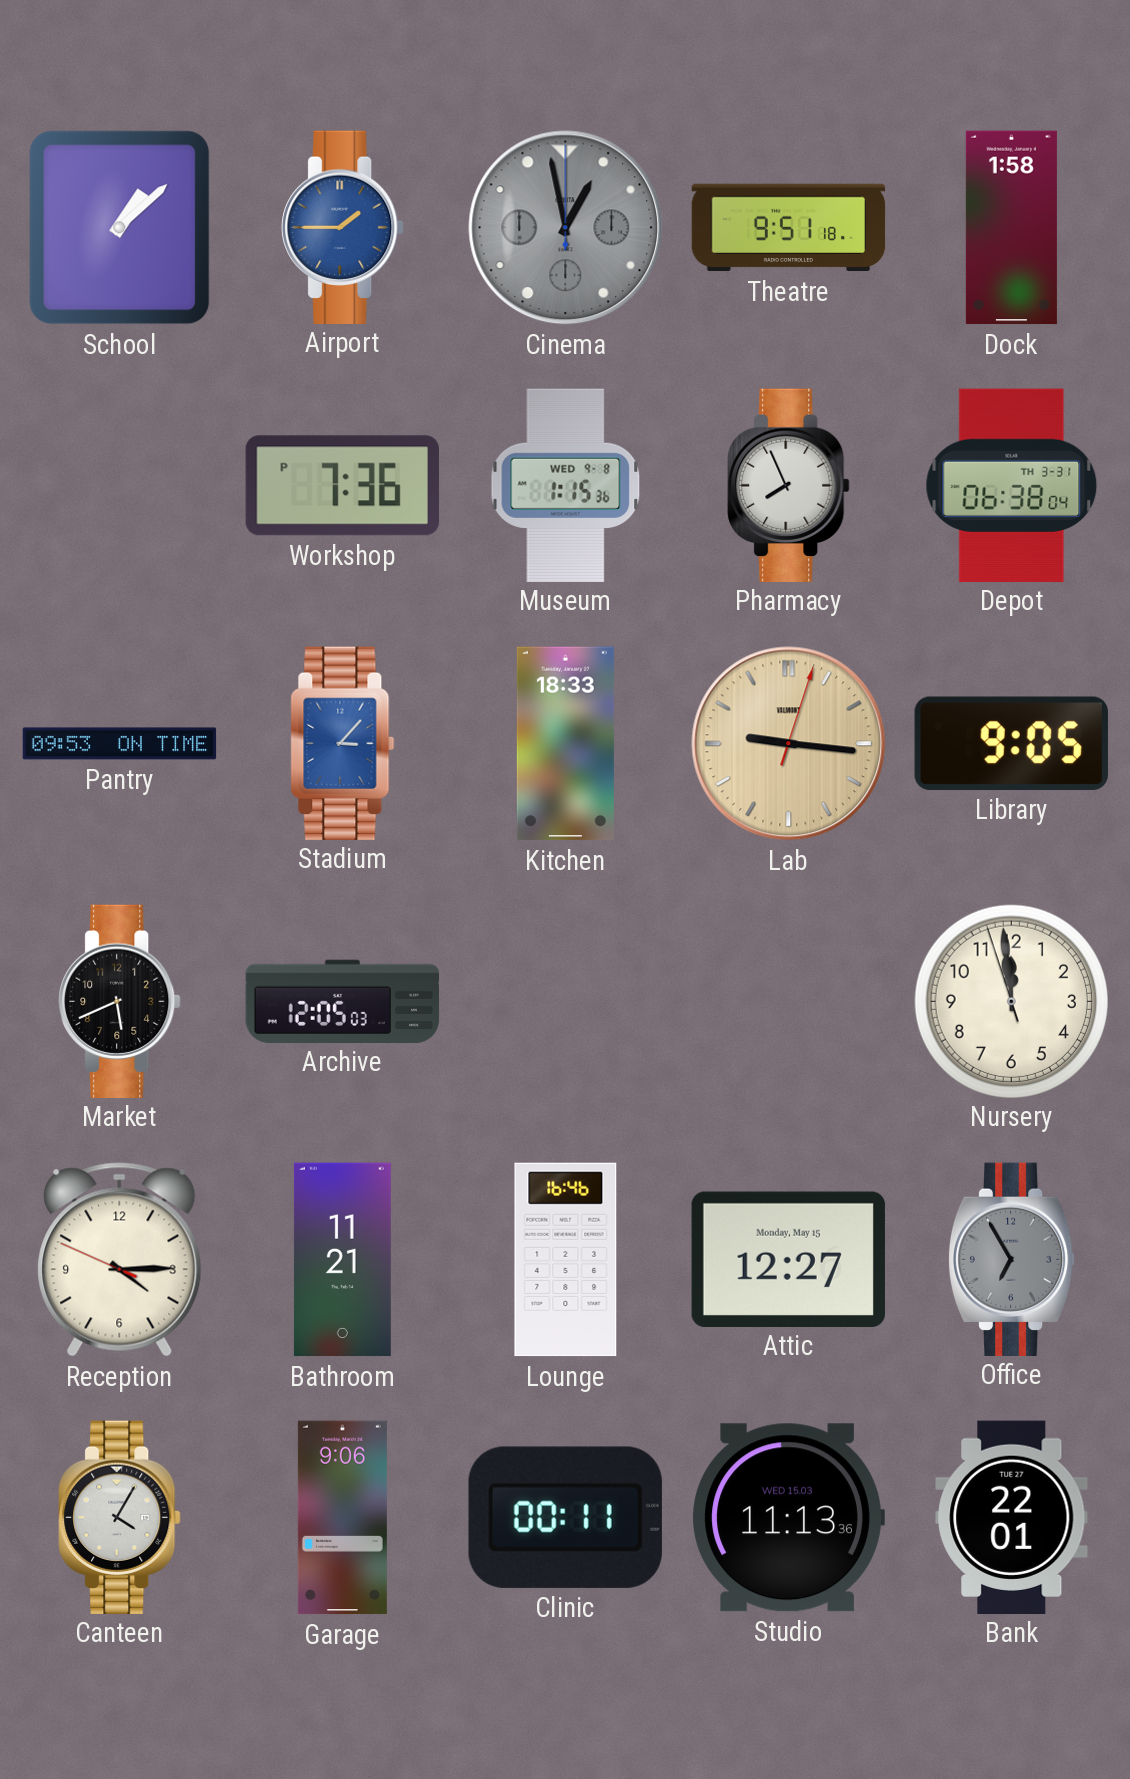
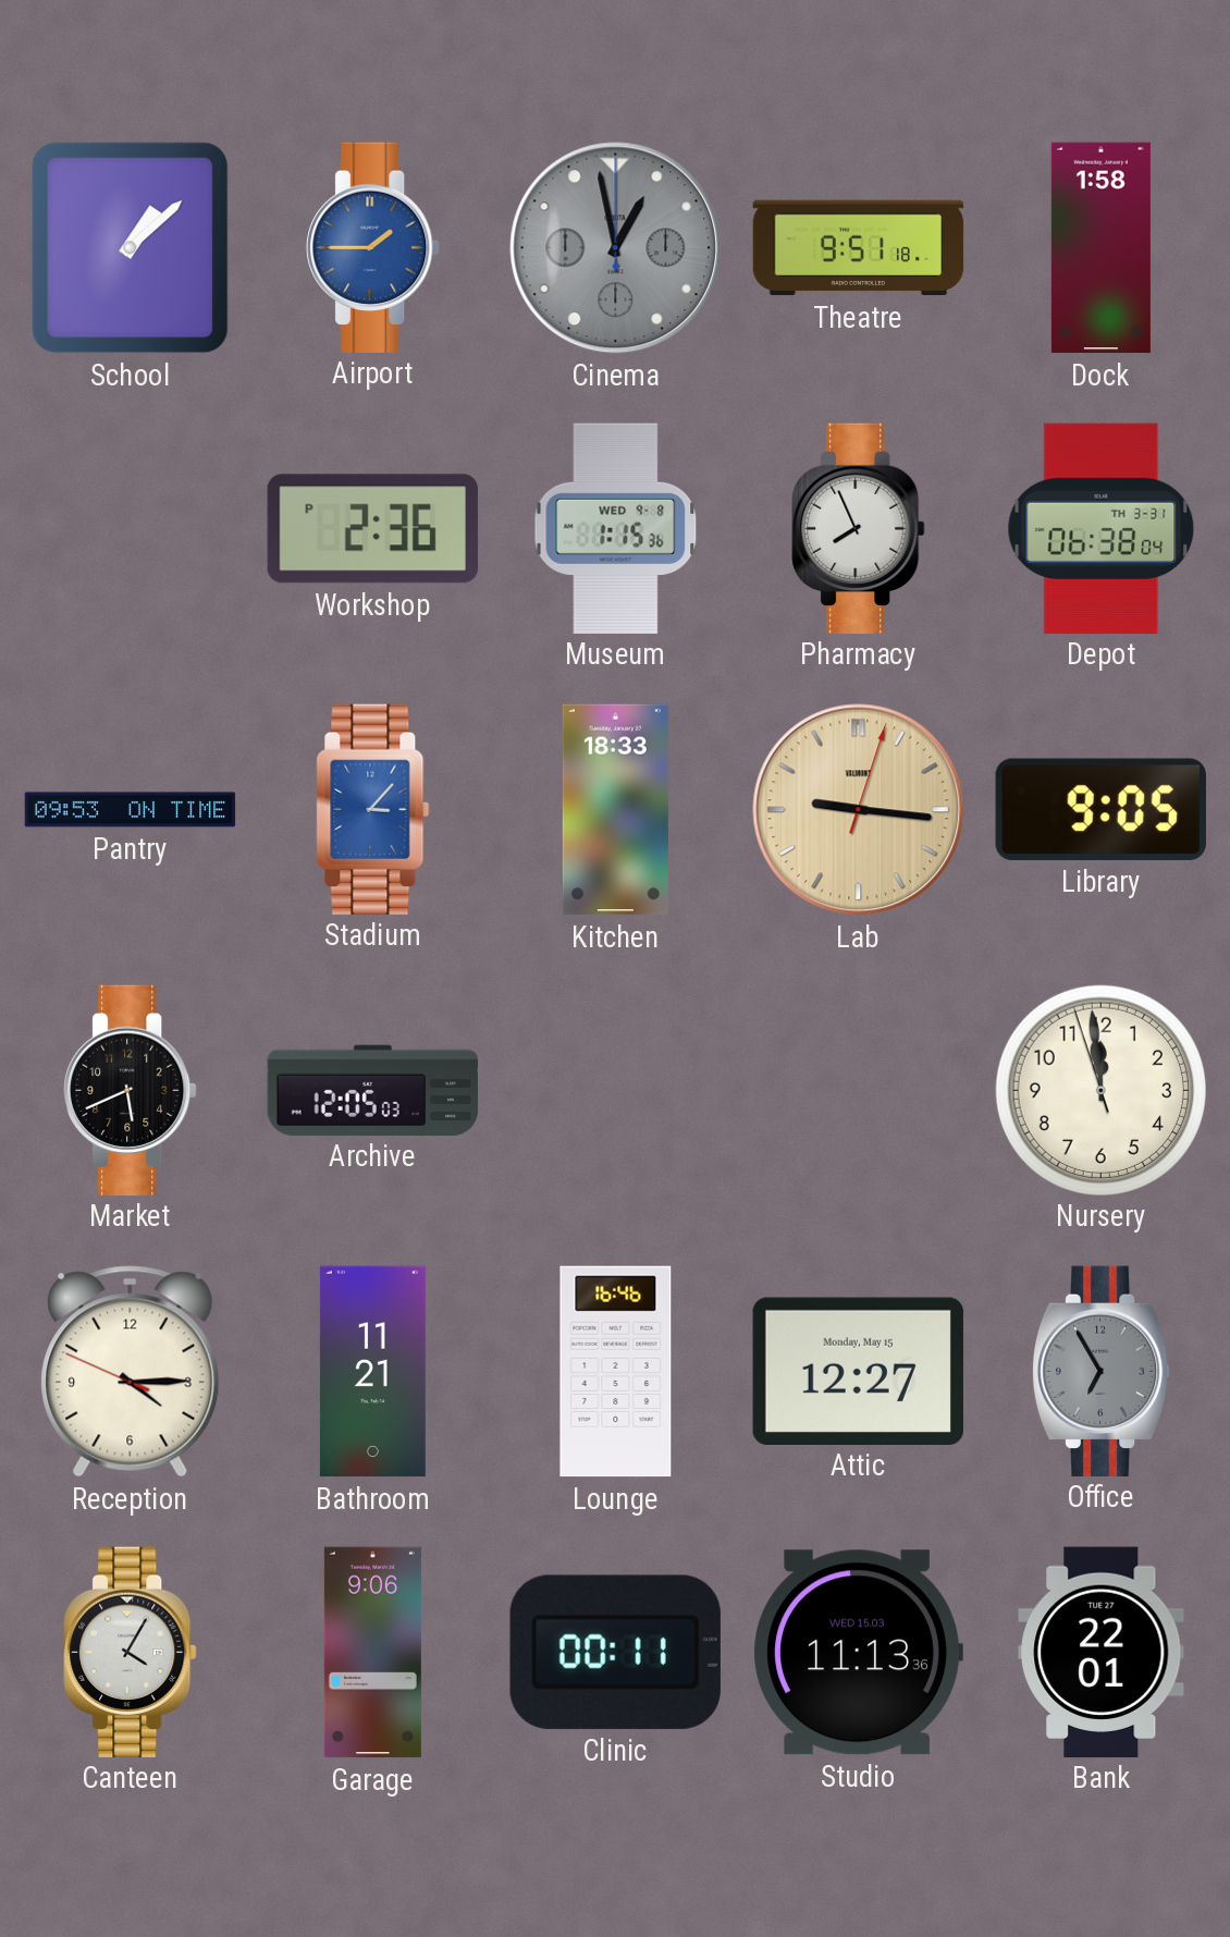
Workshop: 7:36 -> 2:36 (372, 529)
